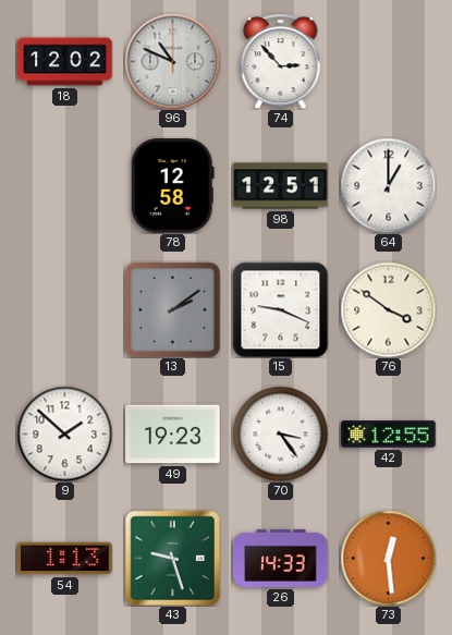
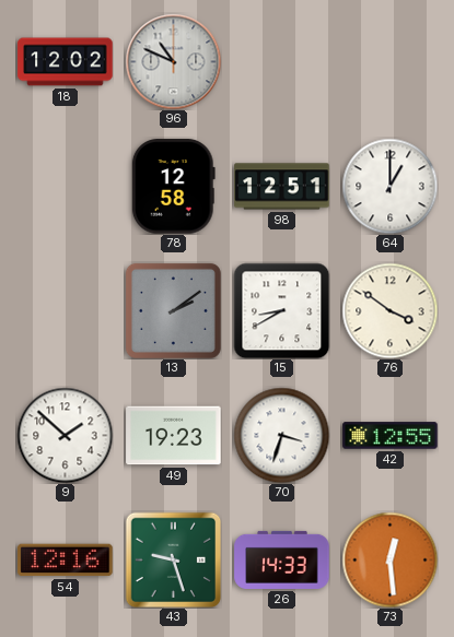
74: 2:53 -> none (281, 61)
15: 9:19 -> 8:40 (281, 310)
70: 3:24 -> 3:33 (281, 435)
54: 1:13 -> 12:16 (66, 561)
